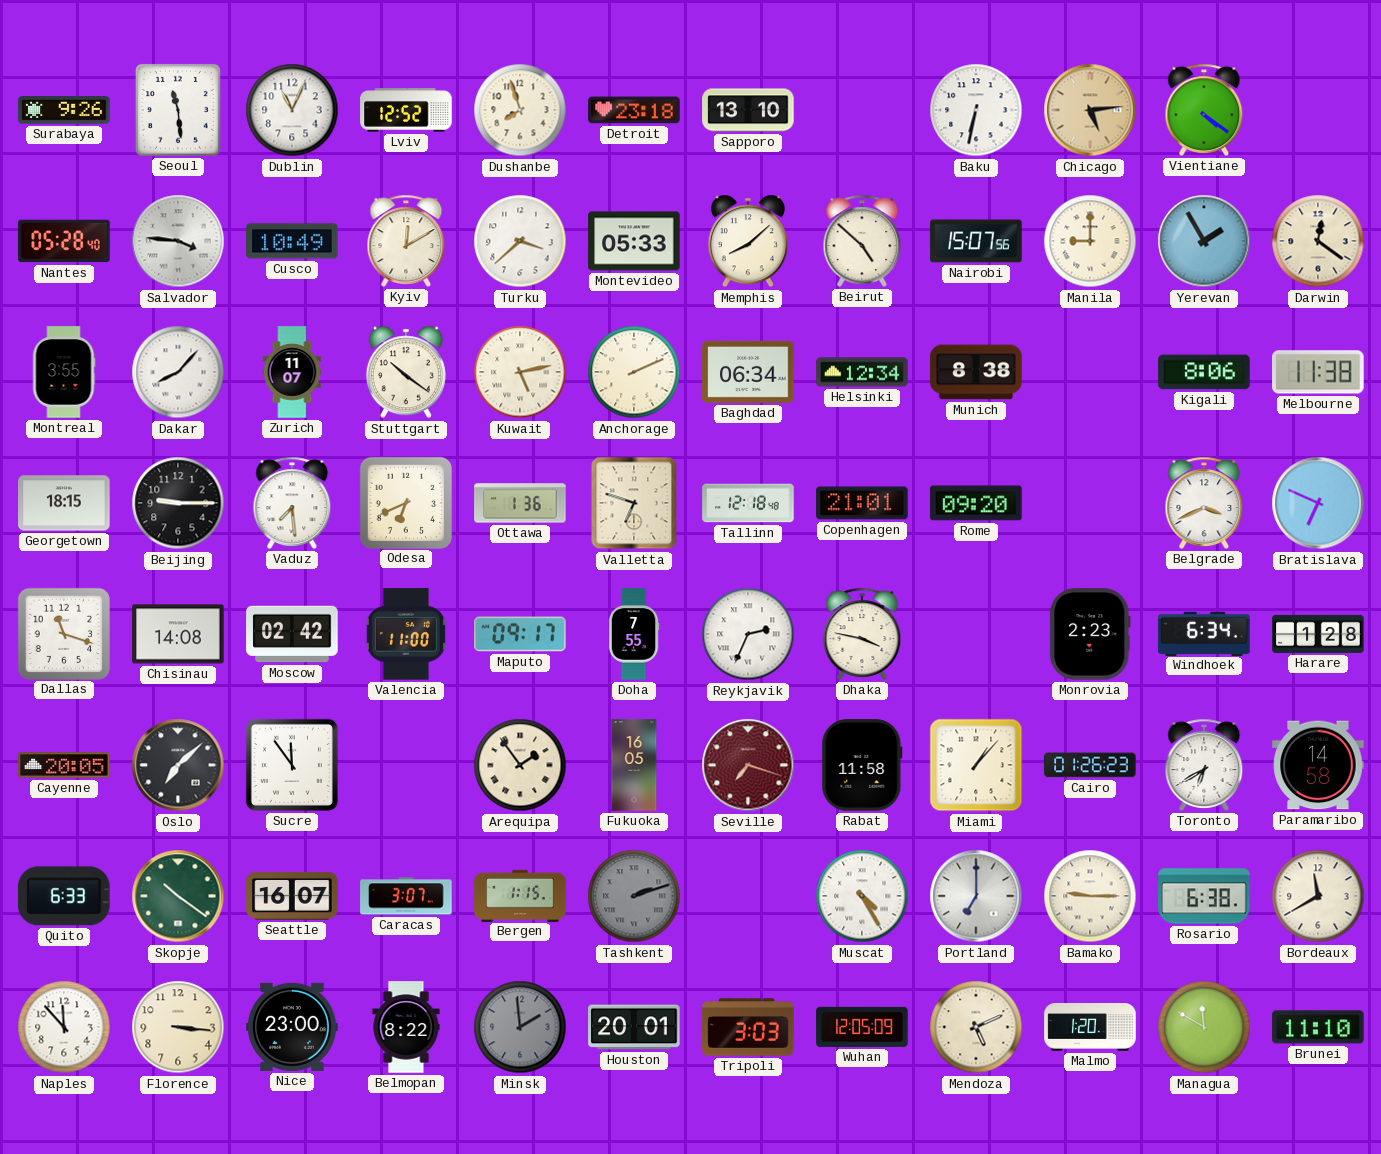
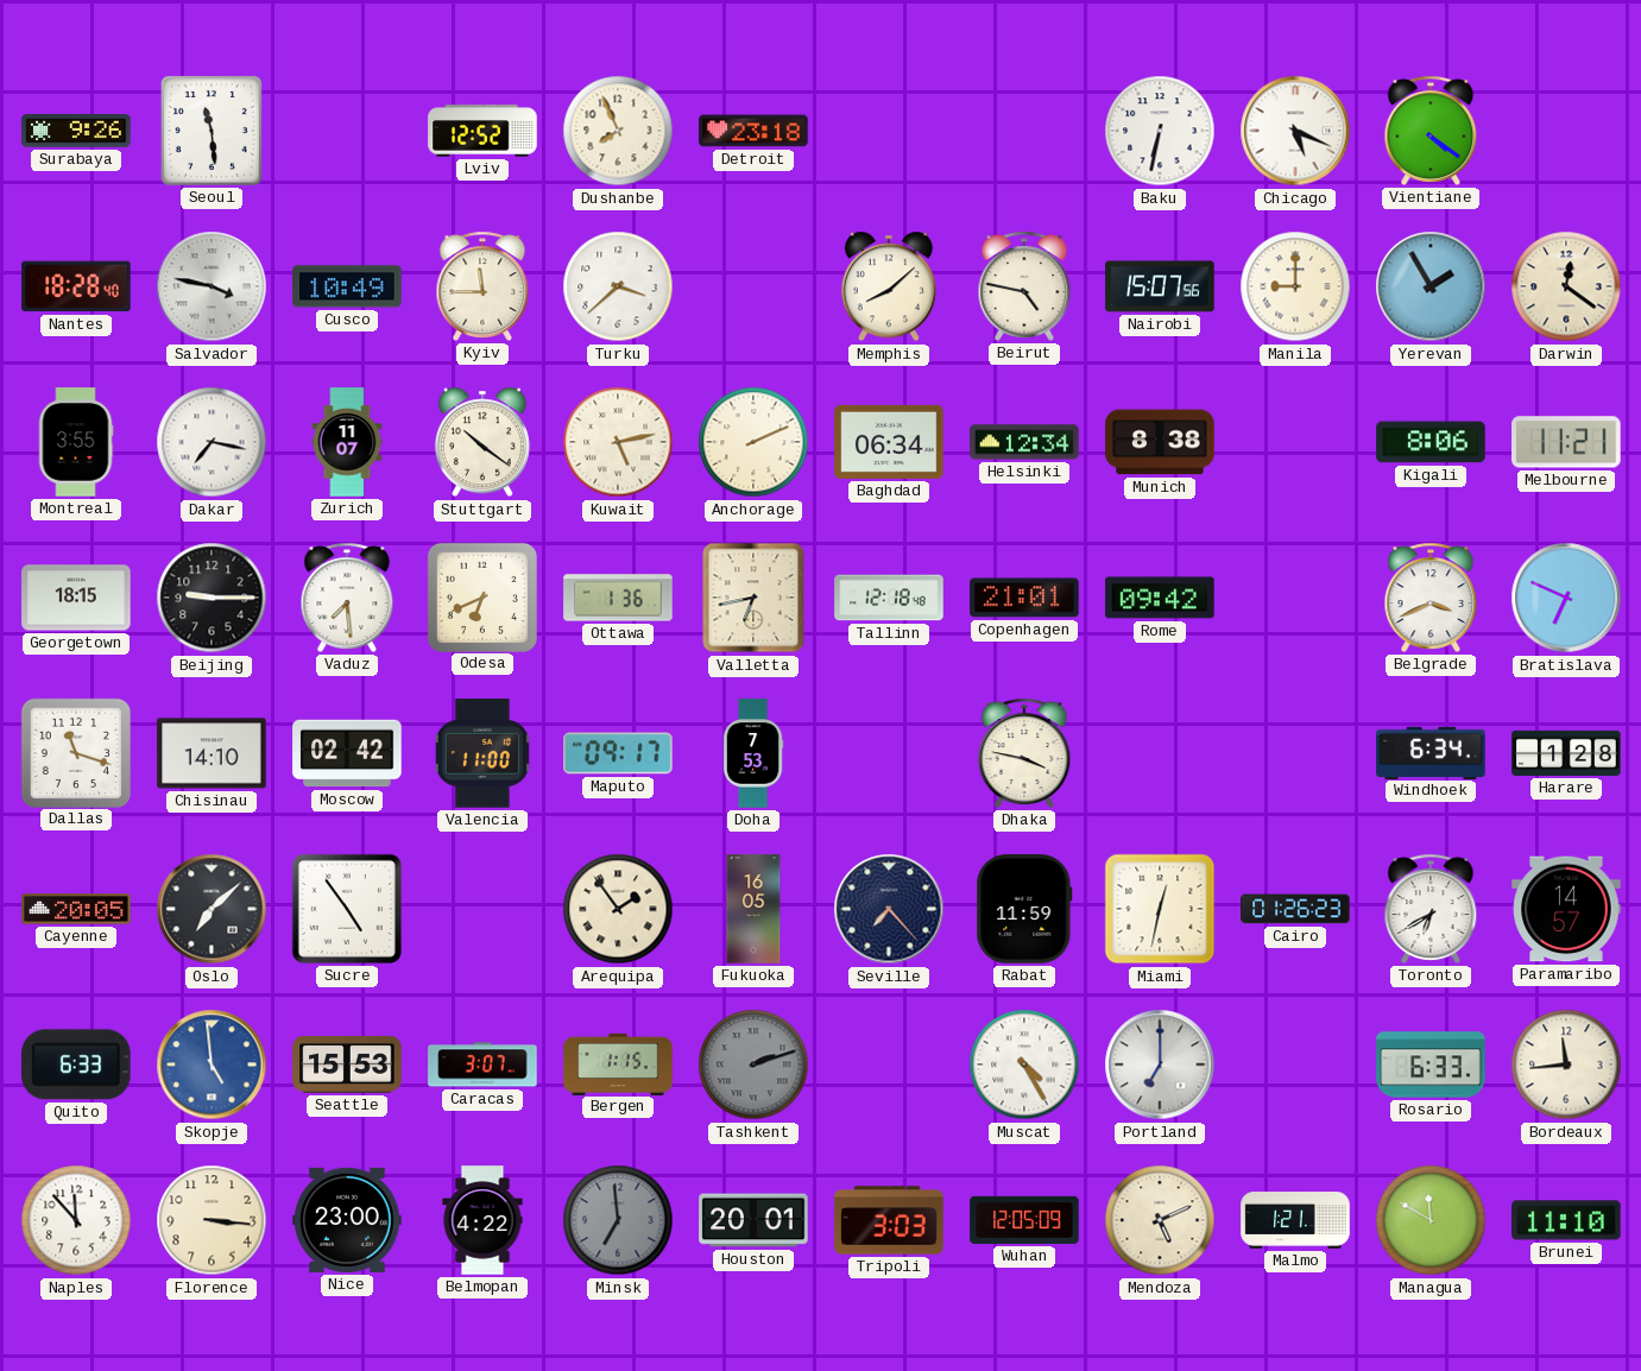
Dublin: 11:04 -> none (292, 110)
Dushanbe: 7:57 -> 7:56 (618, 131)
Sapporo: 13:10 -> none (748, 110)
Chicago: 5:14 -> 5:19 (1295, 131)
Chicago dial: champagne -> white (1295, 131)
Nantes: 05:28 -> 18:28 (76, 286)
Salvador: 3:46 -> 3:47 (212, 286)
Kyiv: 12:10 -> 11:45 (482, 286)
Montevideo: 05:33 -> none (634, 241)
Beirut: 4:52 -> 4:47 (1024, 286)
Dakar: 8:07 -> 7:17 (212, 442)
Melbourne: 11:38 -> 11:21 (1566, 442)
Valletta: 6:48 -> 6:43 (753, 598)
Rome: 09:20 -> 09:42 (1160, 598)
Chisinau: 14:08 -> 14:10 (212, 753)
Doha: 7:55 -> 7:53 (753, 753)
Reykjavik: 2:34 -> none (748, 634)
Monrovia: 2:23 -> none (1090, 634)
Sucre: 11:54 -> 4:54 (347, 909)
Seville: 7:18 -> 7:23 (889, 909)
Seville dial: burgundy -> navy (889, 909)
Rabat: 11:58 -> 11:59 (1024, 909)
Miami: 1:07 -> 12:32 (1160, 909)
Paramaribo: 14:58 -> 14:57 (1566, 909)
Skopje: 10:21 -> 4:59 (212, 1064)
Skopje dial: green -> blue (212, 1064)
Seattle: 16:07 -> 15:53 (347, 1064)
Bamako: 9:15 -> none (1090, 896)
Rosario: 6:38 -> 6:33 (1431, 1064)
Bordeaux: 11:40 -> 11:44 (1566, 1064)
Belmopan: 8:22 -> 4:22 (482, 1220)
Minsk: 1:59 -> 6:59 (618, 1220)
Malmo: 1:20 -> 1:21 (1295, 1220)
